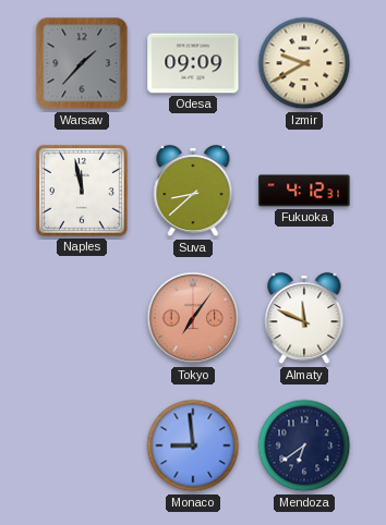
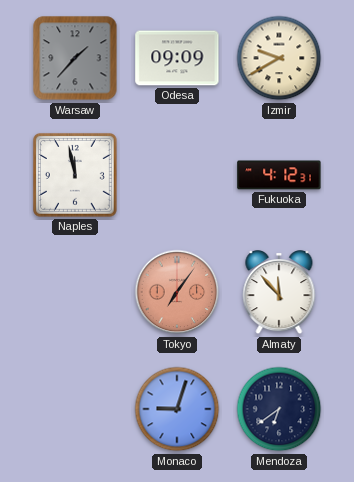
Suva: 8:38 -> none (193, 192)
Almaty: 11:49 -> 11:53 (279, 293)
Monaco: 8:59 -> 9:03 (177, 409)
